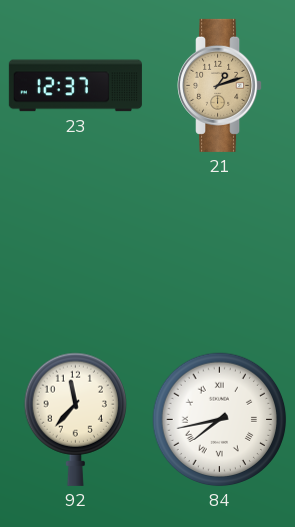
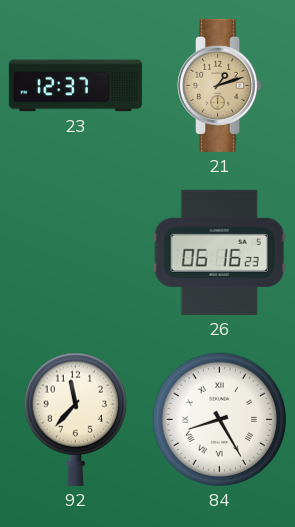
26: none -> 06:16 (219, 252)
84: 7:43 -> 8:25 (220, 420)
